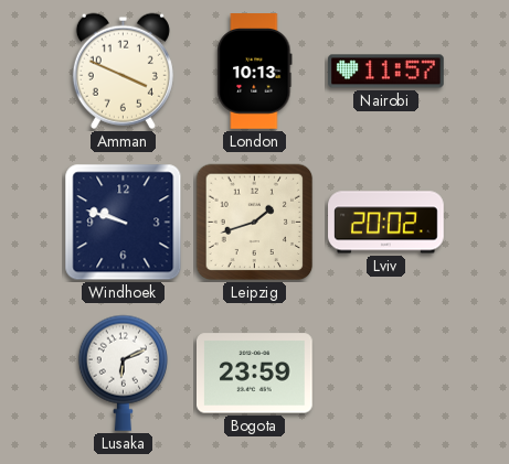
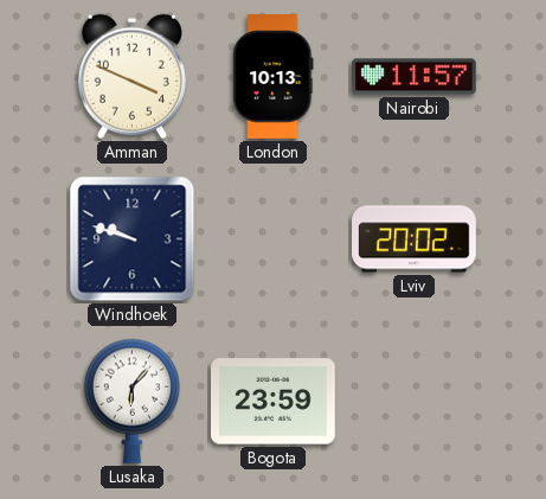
Leipzig: 1:42 -> none (255, 223)
Lusaka: 6:11 -> 6:07 (131, 401)
